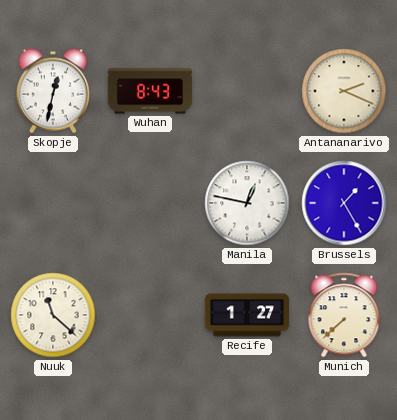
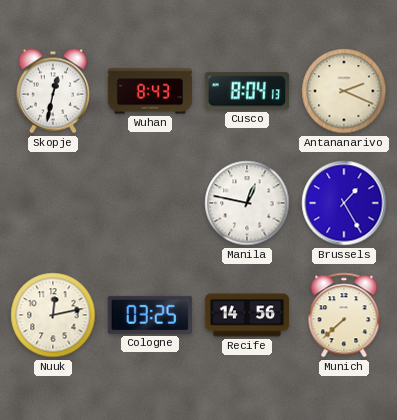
Cusco: none -> 8:04 (247, 91)
Nuuk: 11:22 -> 12:13 (53, 315)
Cologne: none -> 03:25 (150, 315)
Recife: 1:27 -> 14:56 (247, 315)
